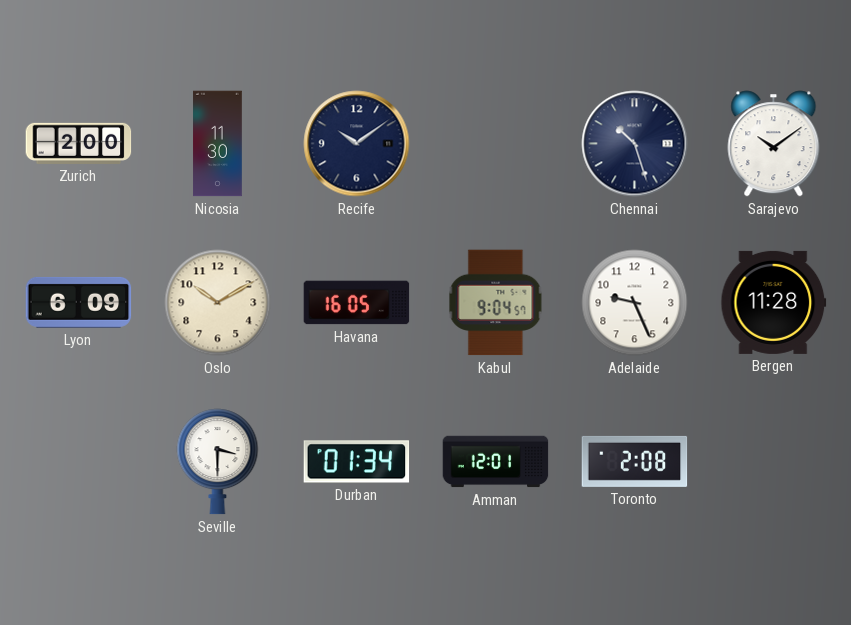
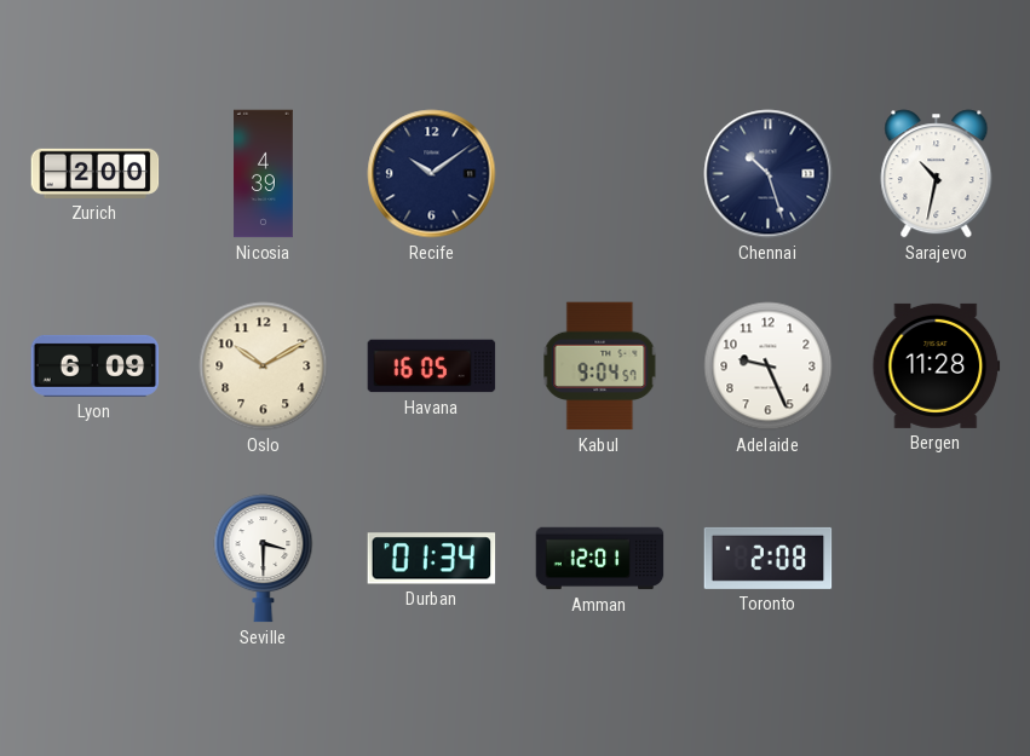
Nicosia: 11:30 -> 4:39 (264, 174)
Sarajevo: 10:09 -> 10:32 (937, 174)
